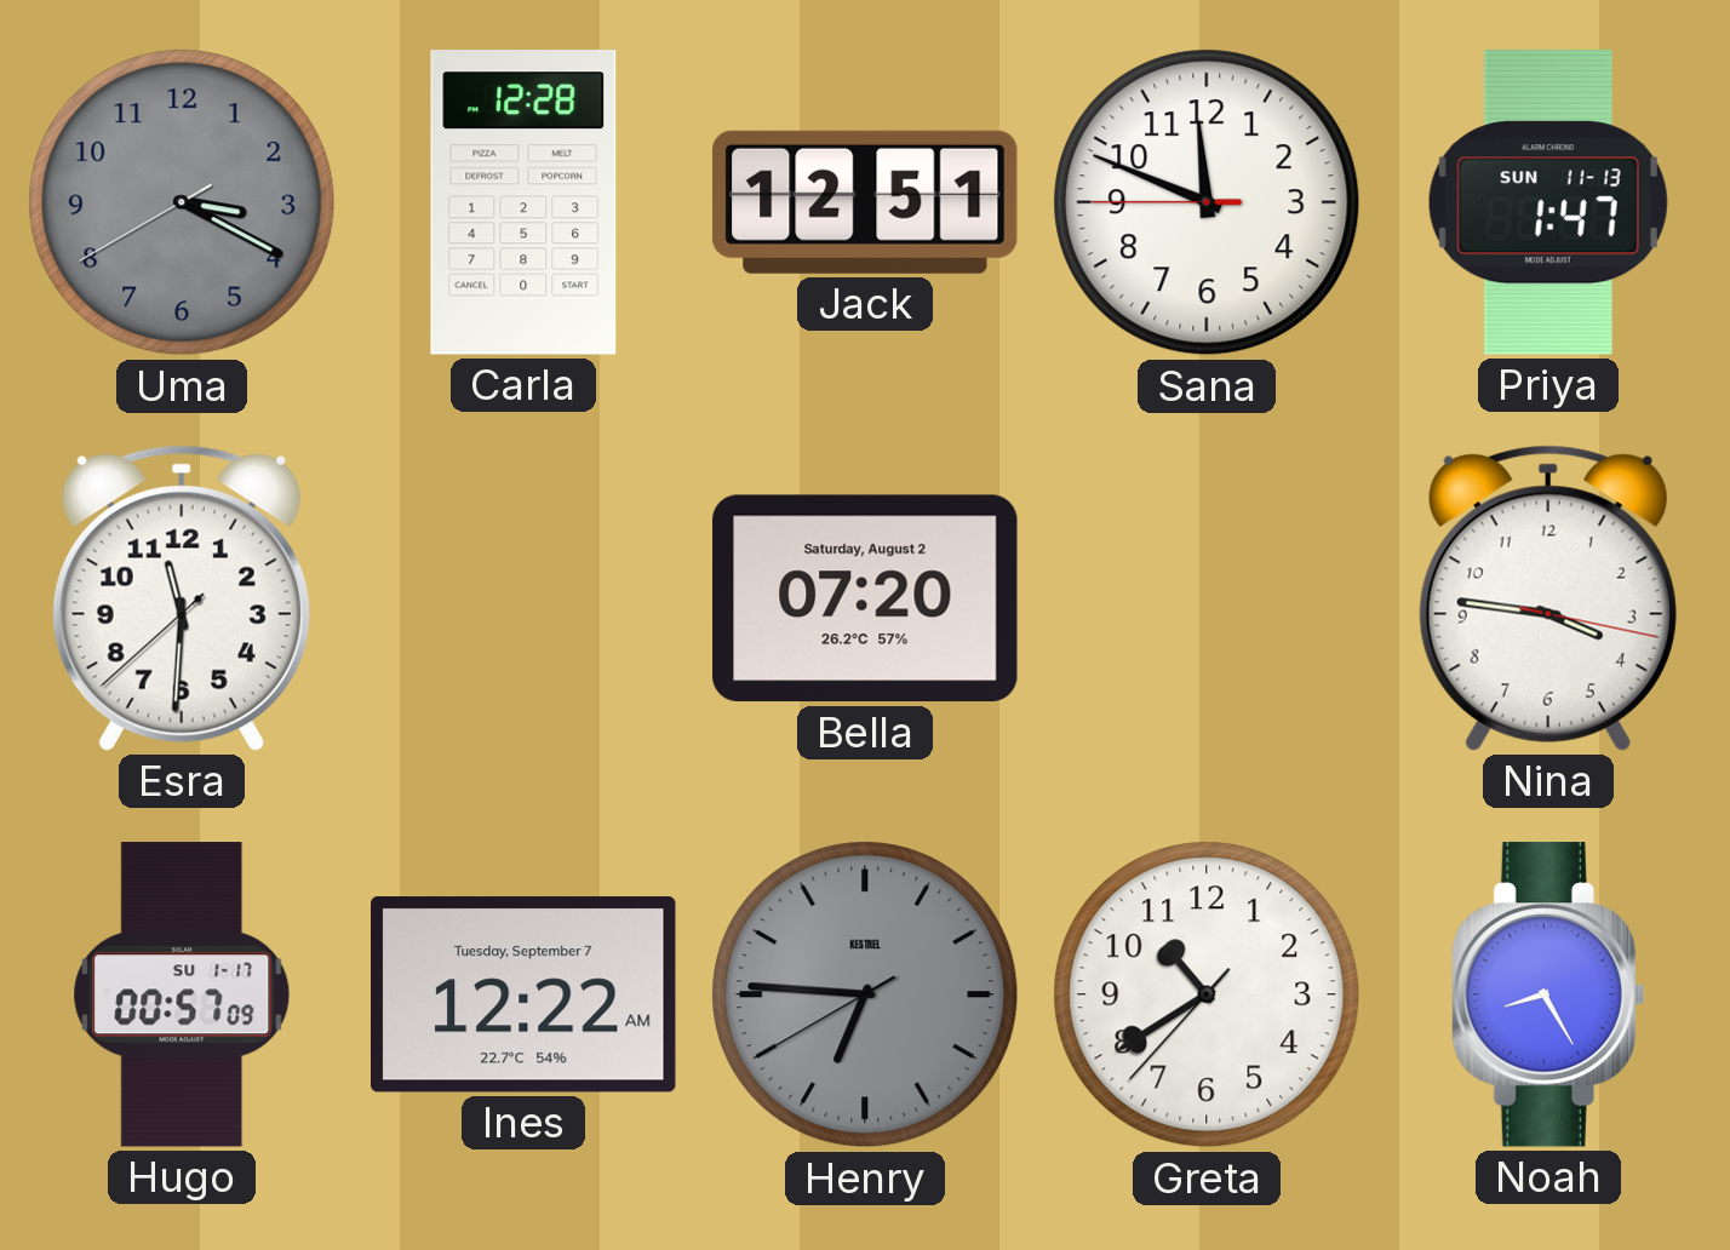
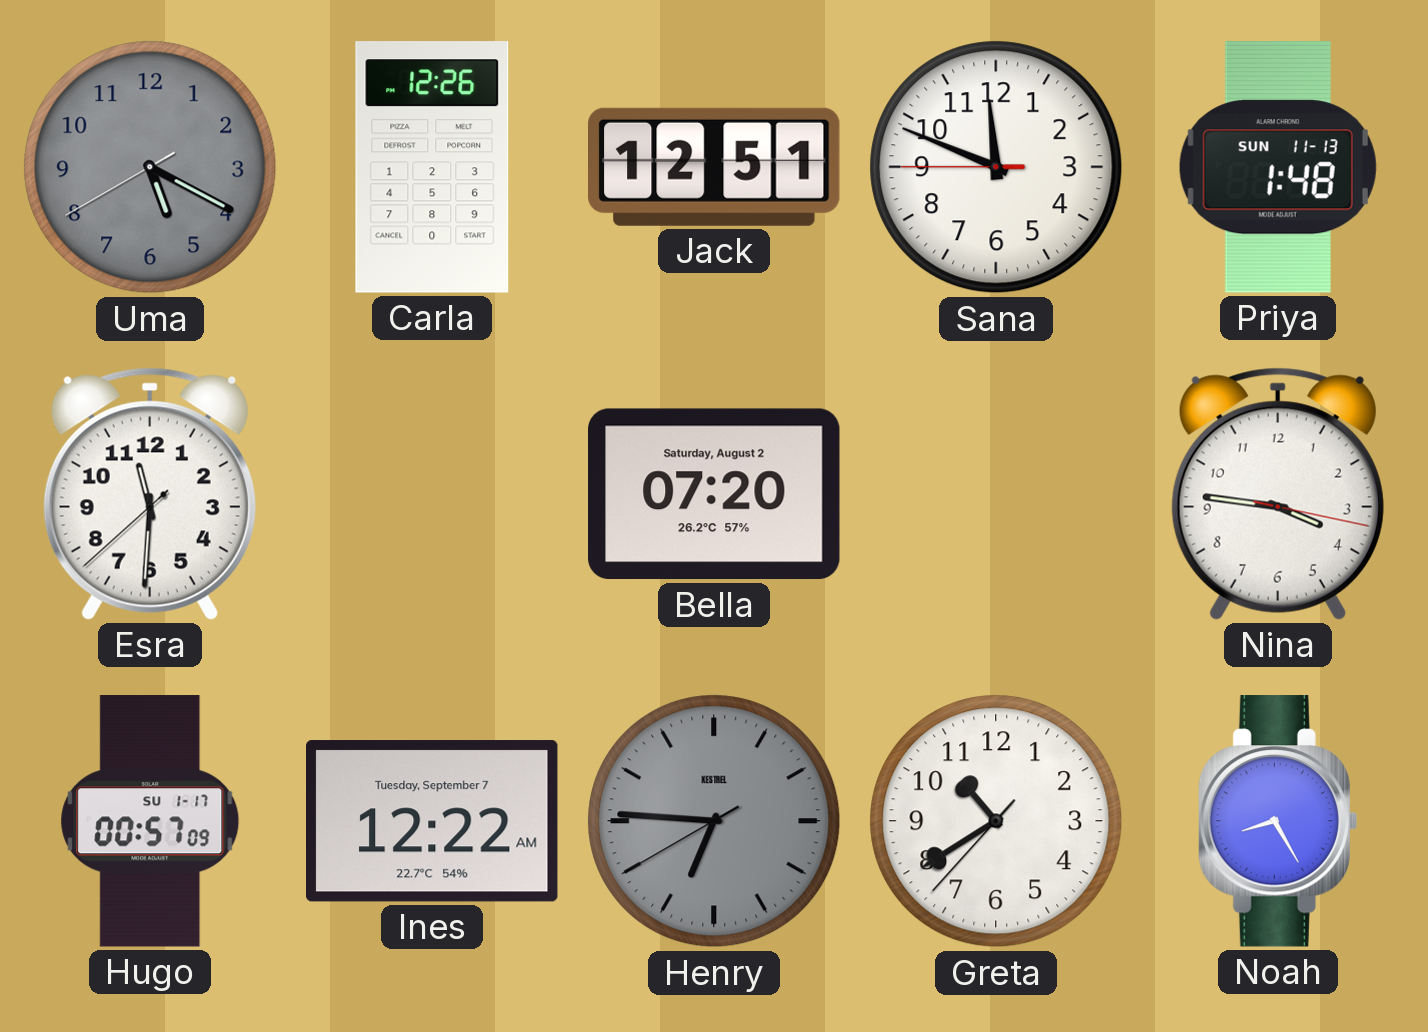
Uma: 3:19 -> 5:19 (150, 167)
Carla: 12:28 -> 12:26 (432, 167)
Priya: 1:47 -> 1:48 (1278, 167)
